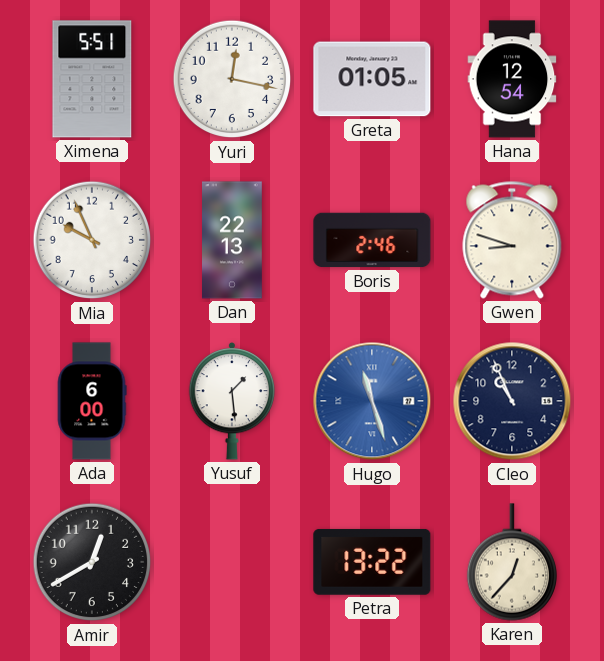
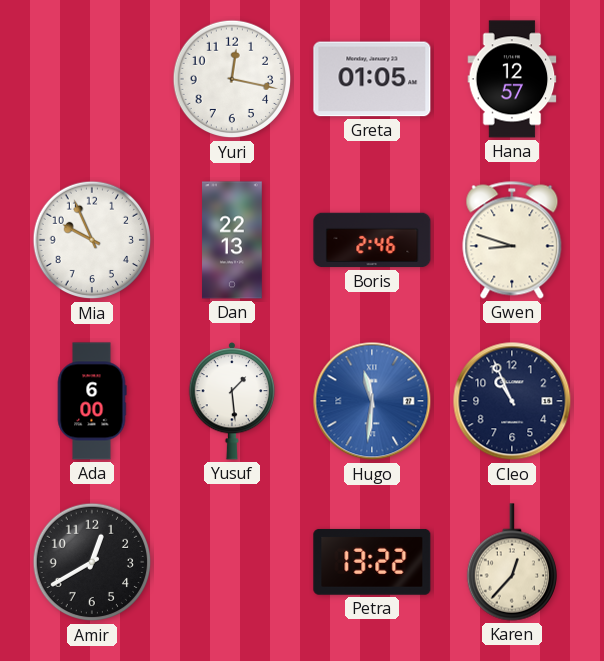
Ximena: 5:51 -> none (92, 79)
Hana: 12:54 -> 12:57 (512, 79)
Hugo: 11:27 -> 11:31 (372, 401)
